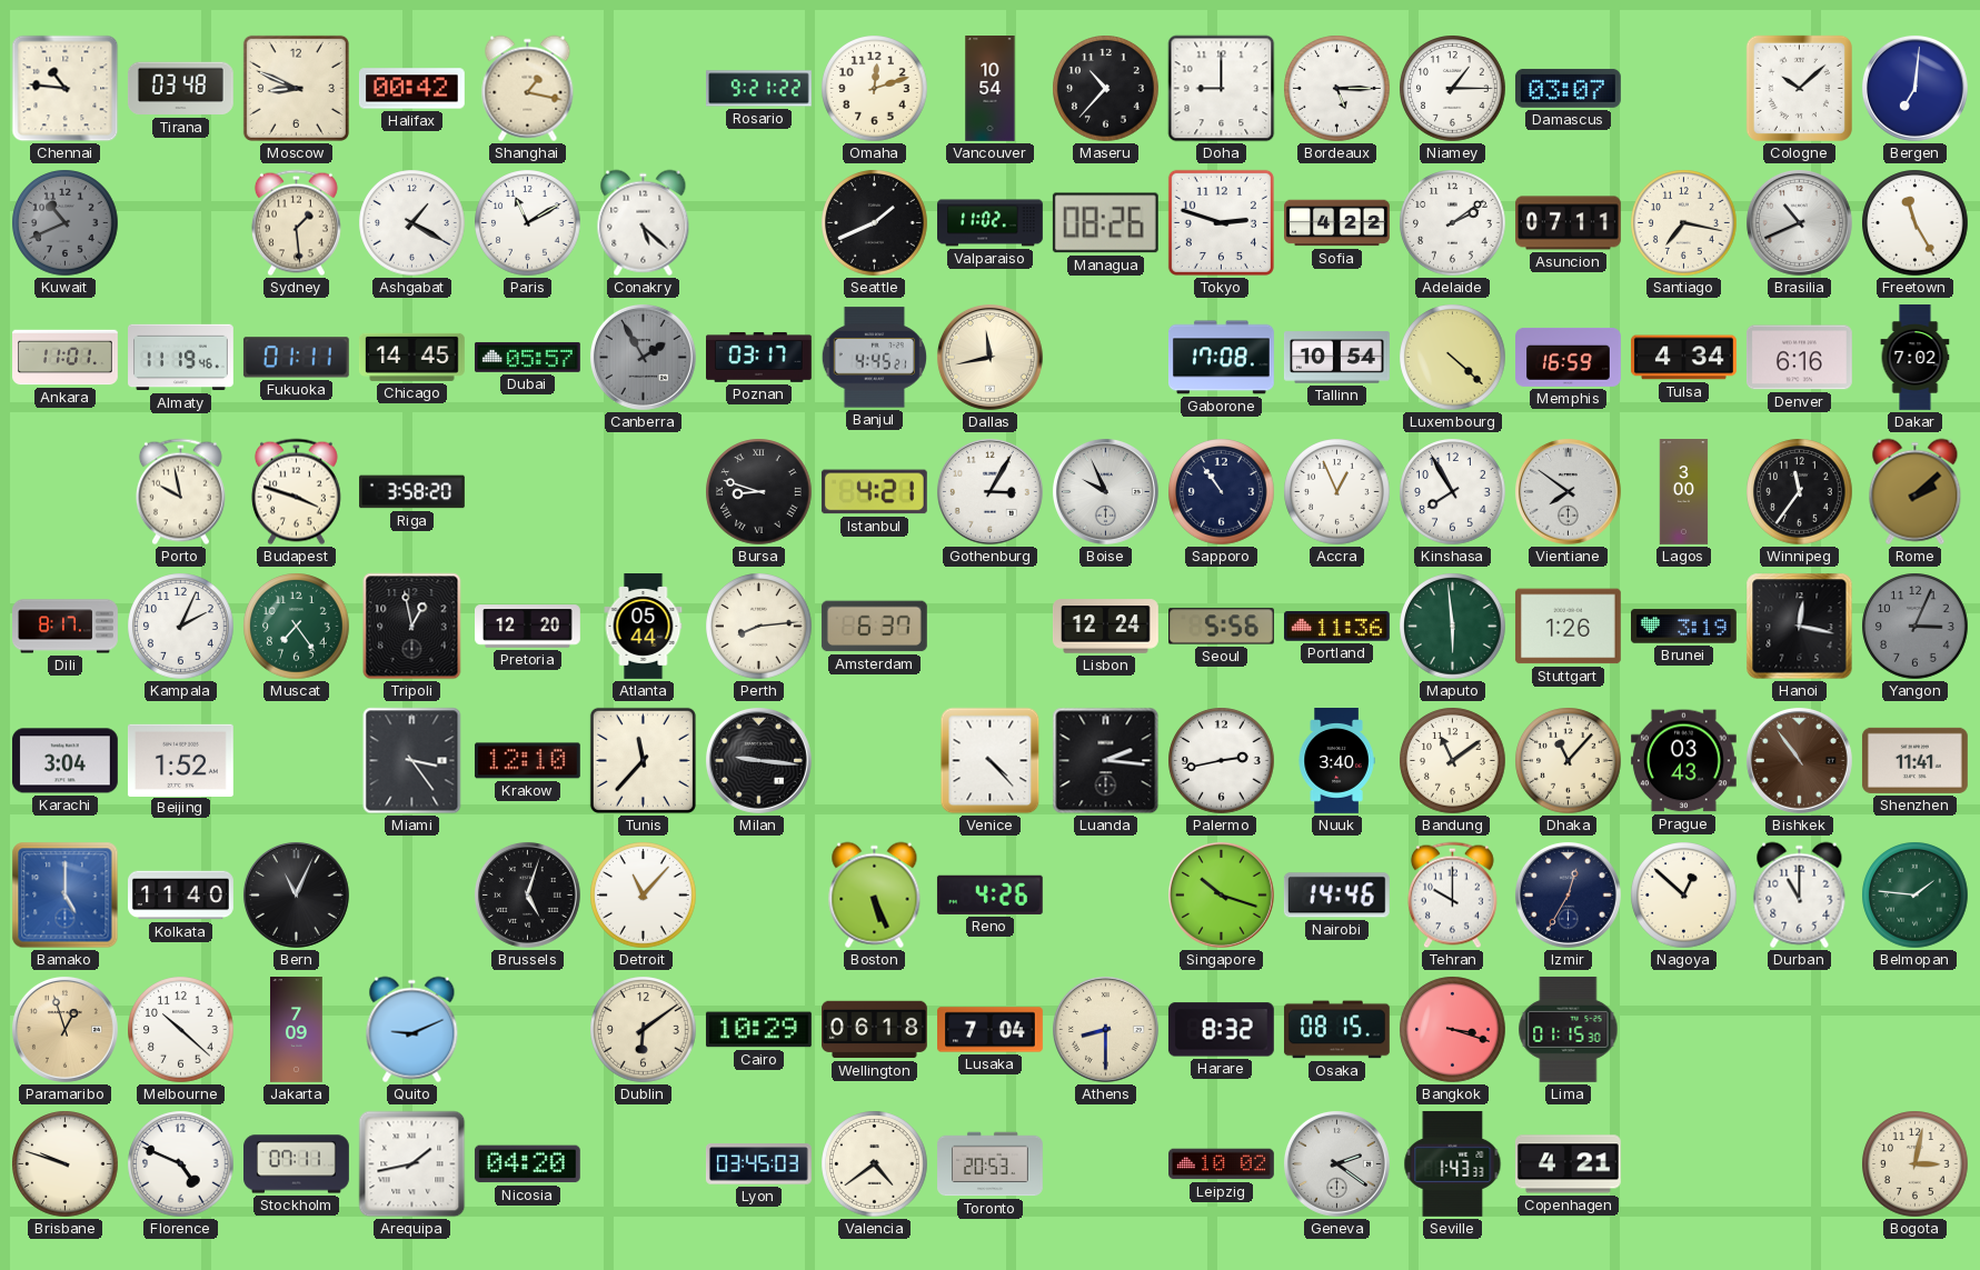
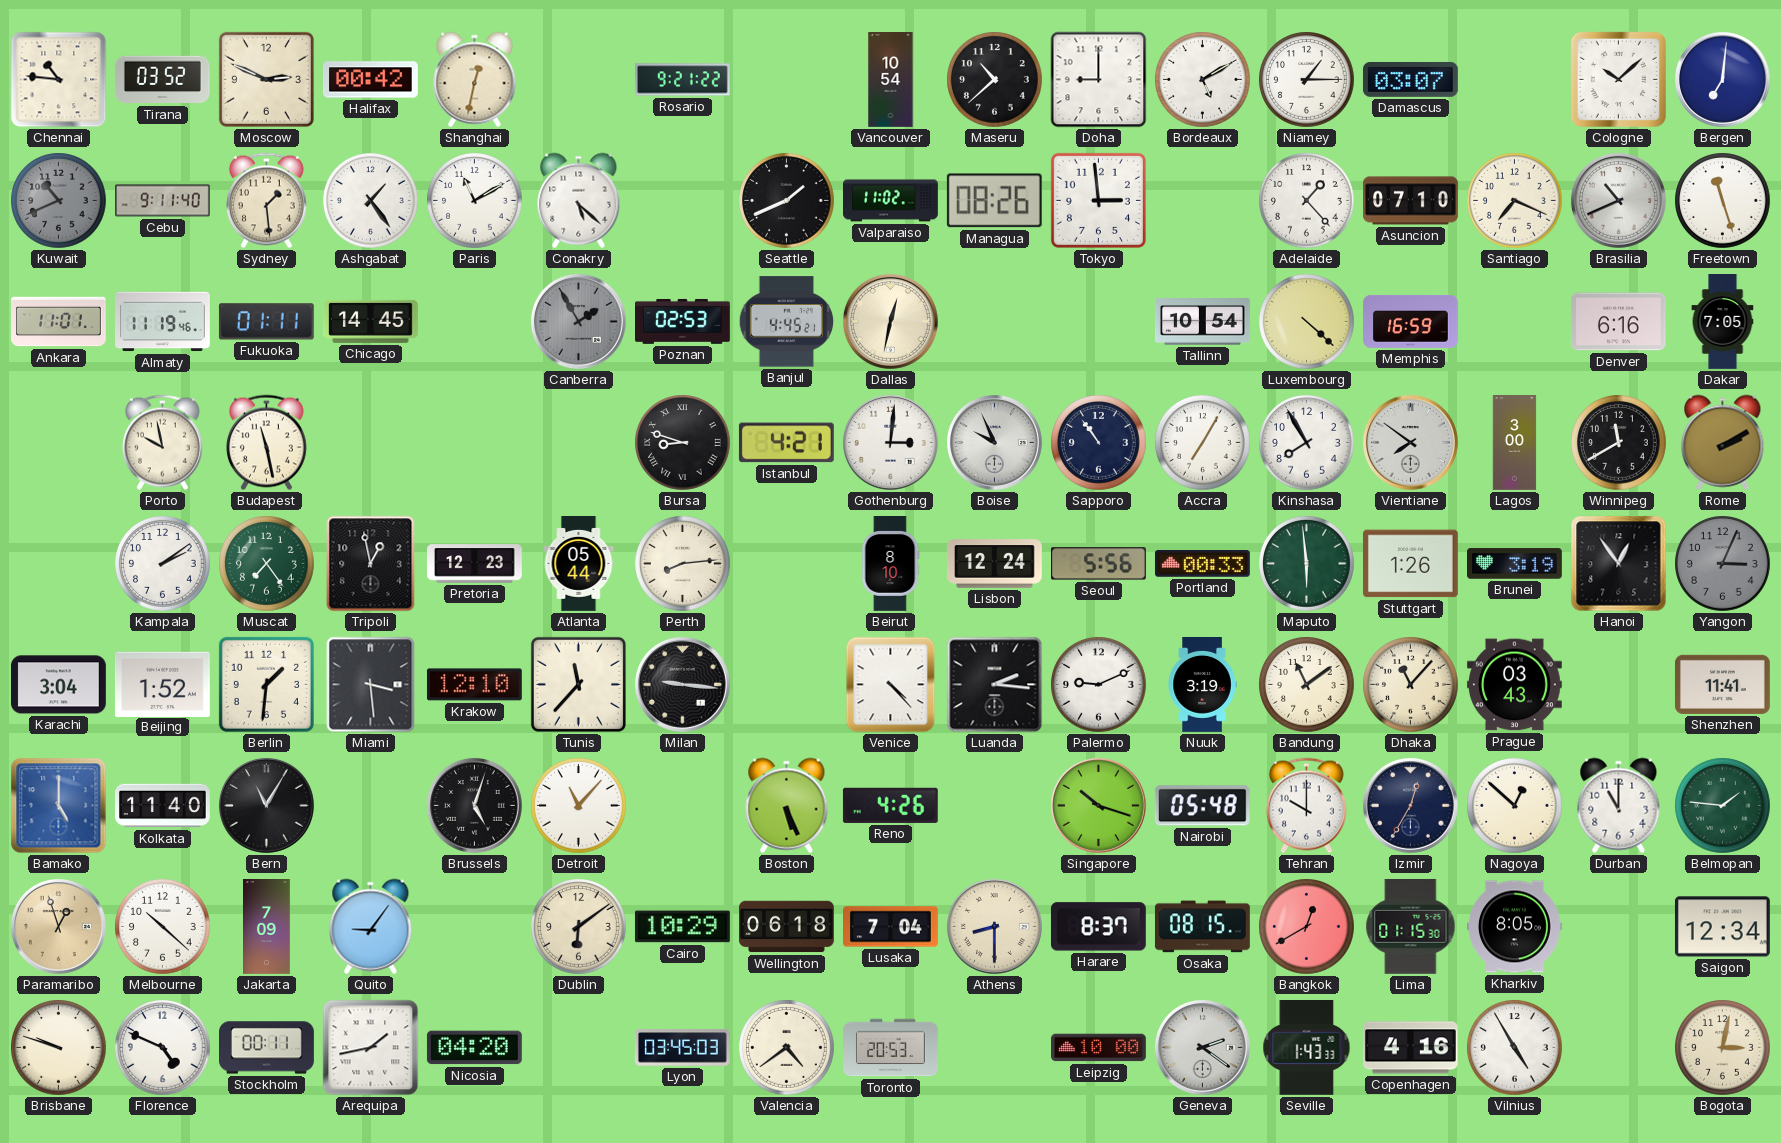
Tirana: 03:48 -> 03:52 (162, 80)
Moscow: 8:49 -> 2:49 (266, 79)
Shanghai: 1:17 -> 12:32 (475, 80)
Omaha: 12:12 -> none (875, 89)
Maseru: 10:37 -> 10:38 (995, 80)
Bordeaux: 5:15 -> 5:10 (1203, 80)
Cebu: none -> 9:11 (163, 201)
Ashgabat: 1:20 -> 1:24 (371, 201)
Tokyo: 2:48 -> 2:59 (1098, 200)
Sofia: 4:22 -> none (1337, 223)
Adelaide: 2:09 -> 1:23 (1307, 201)
Asuncion: 07:11 -> 07:10 (1411, 201)
Santiago: 7:17 -> 7:19 (1515, 201)
Freetown: 11:25 -> 11:27 (1723, 201)
Dubai: 05:57 -> none (527, 357)
Poznan: 03:17 -> 02:53 (683, 322)
Dallas: 11:43 -> 12:32 (890, 321)
Gaborone: 17:08 -> none (1222, 358)
Tulsa: 4:34 -> none (1684, 358)
Dakar: 7:02 -> 7:05 (1723, 322)
Budapest: 3:48 -> 11:28 (266, 443)
Riga: 3:58 -> none (412, 492)
Gothenburg: 3:05 -> 3:01 (890, 442)
Accra: 12:56 -> 7:05 (1203, 443)
Winnipeg: 11:36 -> 11:40 (1619, 443)
Rome: 2:08 -> 2:10 (1723, 443)
Dili: 8:17 -> none (66, 627)
Kampala: 2:04 -> 2:09 (163, 564)
Pretoria: 12:20 -> 12:23 (475, 564)
Amsterdam: 6:37 -> none (874, 627)
Beirut: none -> 8:10 (890, 564)
Portland: 11:36 -> 00:33 (1202, 564)
Hanoi: 12:17 -> 12:54 (1619, 564)
Berlin: none -> 1:31 (266, 684)
Miami: 3:24 -> 3:29 (371, 685)
Palermo: 2:43 -> 9:11 (1099, 685)
Nuuk: 3:40 -> 3:19 (1202, 685)
Bishkek: 10:54 -> none (1799, 760)
Bern: 11:04 -> 11:05 (266, 805)
Nairobi: 14:46 -> 05:48 (1202, 806)
Quito: 9:11 -> 9:06 (371, 927)
Harare: 8:32 -> 8:37 (1098, 927)
Bangkok: 3:18 -> 12:40 (1307, 927)
Kharkiv: none -> 8:05 (1515, 927)
Saigon: none -> 12:34 (1722, 927)
Stockholm: 07:11 -> 00:11 (267, 1048)
Leipzig: 10:02 -> 10:00 (1099, 1048)
Copenhagen: 4:21 -> 4:16 (1410, 1048)
Vilnius: none -> 4:55 (1515, 1048)
